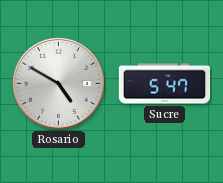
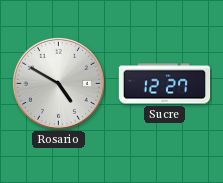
Sucre: 5:47 -> 12:27 (165, 84)
